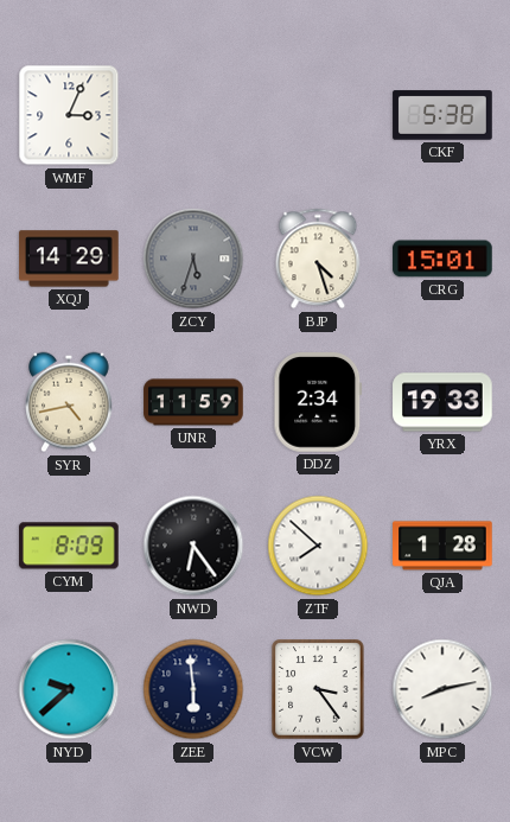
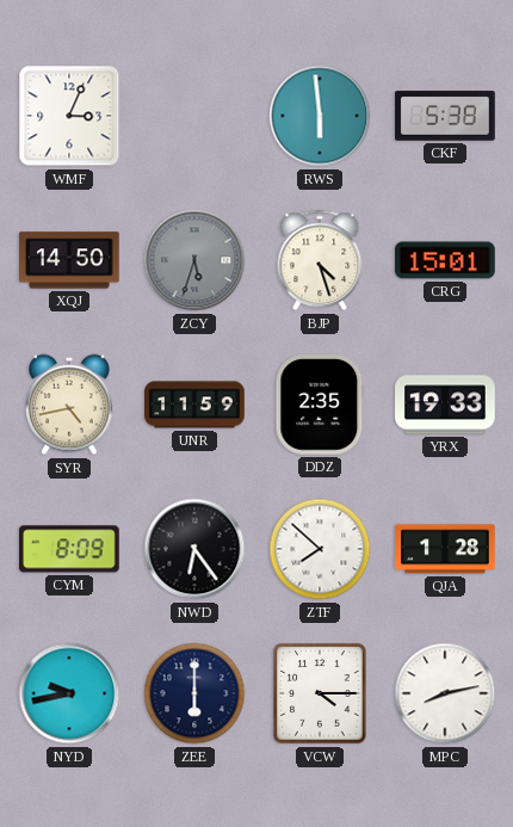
RWS: none -> 5:59 (320, 116)
XQJ: 14:29 -> 14:50 (69, 260)
DDZ: 2:34 -> 2:35 (320, 406)
NYD: 9:38 -> 9:43 (69, 693)
ZEE: 5:59 -> 6:00 (194, 693)
VCW: 3:24 -> 4:15 (320, 693)
